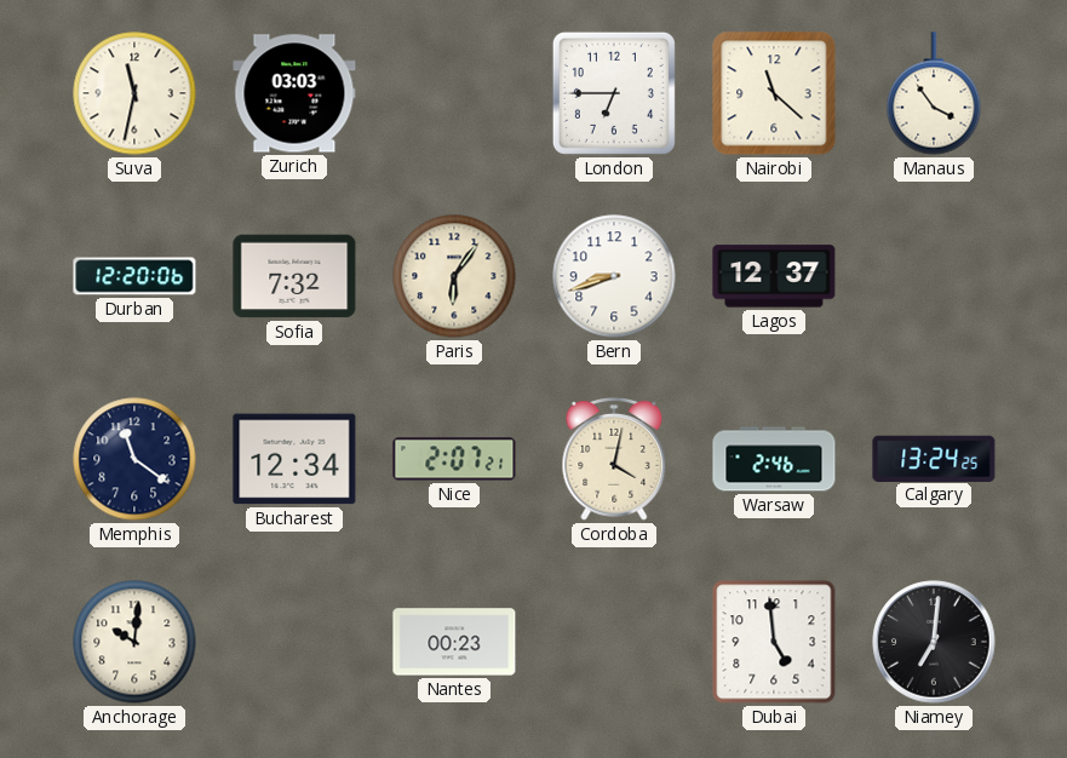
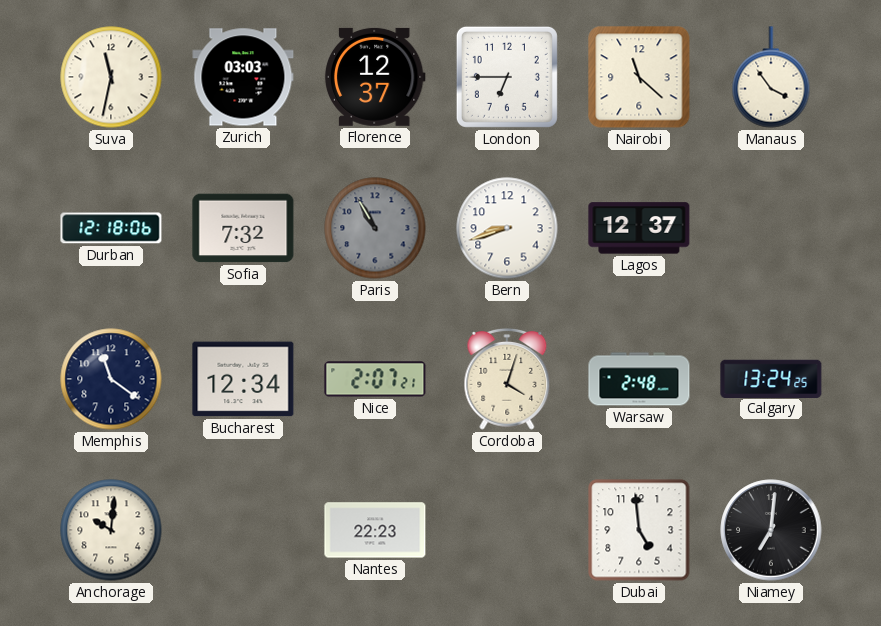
Florence: none -> 12:37 (375, 77)
Durban: 12:20 -> 12:18 (111, 228)
Paris: 6:06 -> 10:55 (375, 228)
Paris dial: cream -> grey (375, 228)
Cordoba: 4:02 -> 4:03 (507, 380)
Warsaw: 2:46 -> 2:48 (639, 379)
Nantes: 00:23 -> 22:23 (375, 530)
